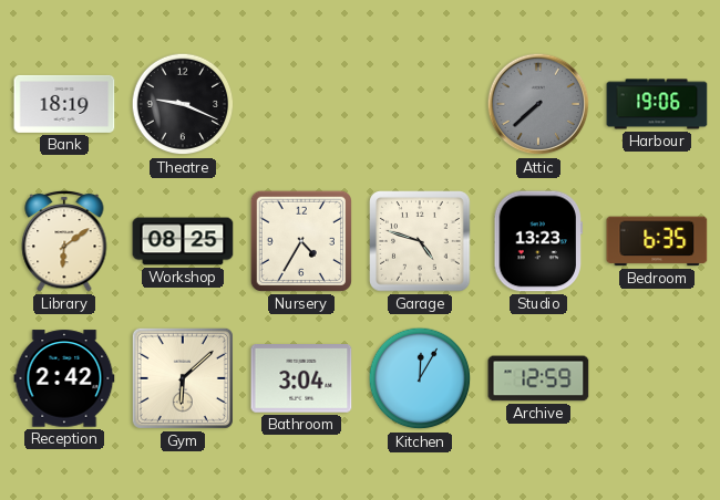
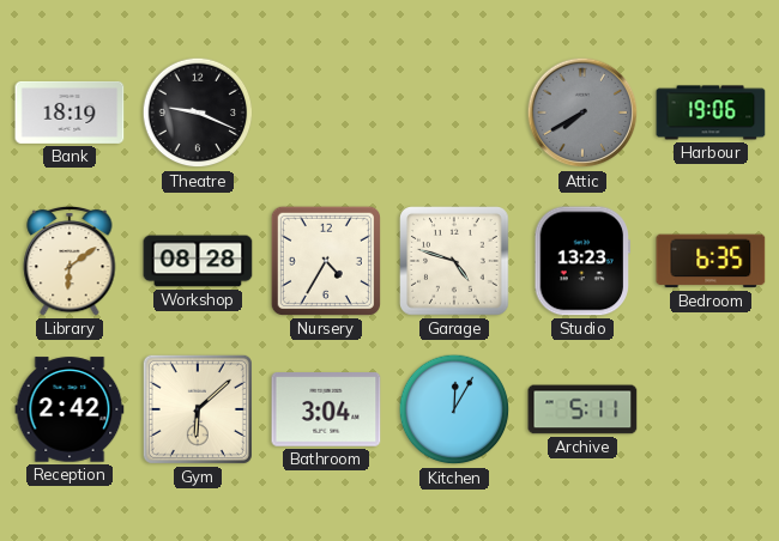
Attic: 7:38 -> 7:40 (582, 113)
Workshop: 08:25 -> 08:28 (198, 261)
Archive: 12:59 -> 5:11 (582, 409)
